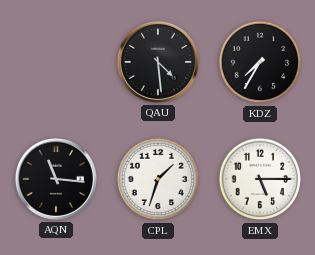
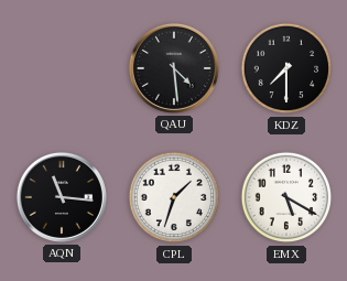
KDZ: 7:35 -> 7:30 (286, 68)
EMX: 5:15 -> 5:20 (286, 197)
